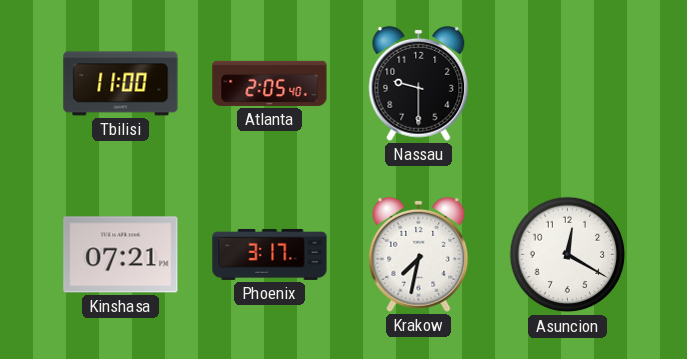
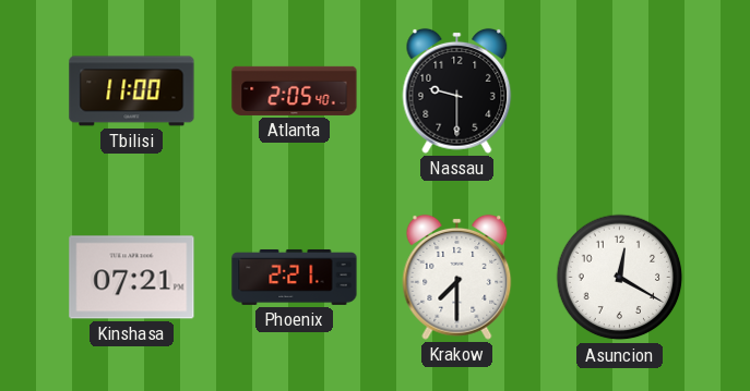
Phoenix: 3:17 -> 2:21 (295, 277)
Krakow: 7:32 -> 7:30 (457, 277)
